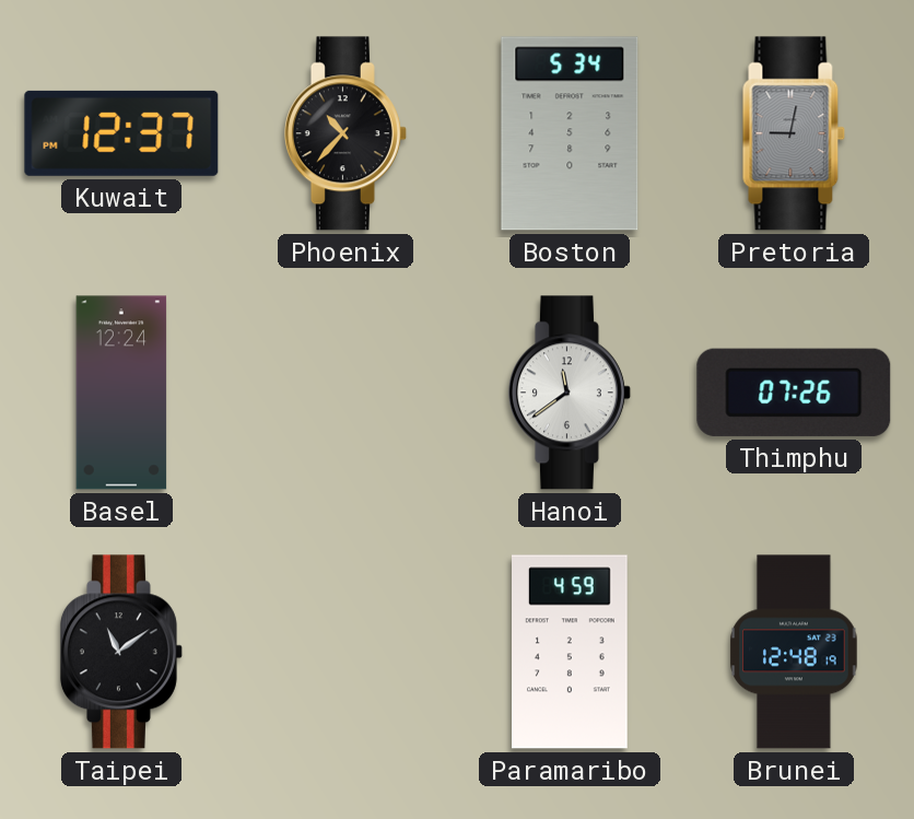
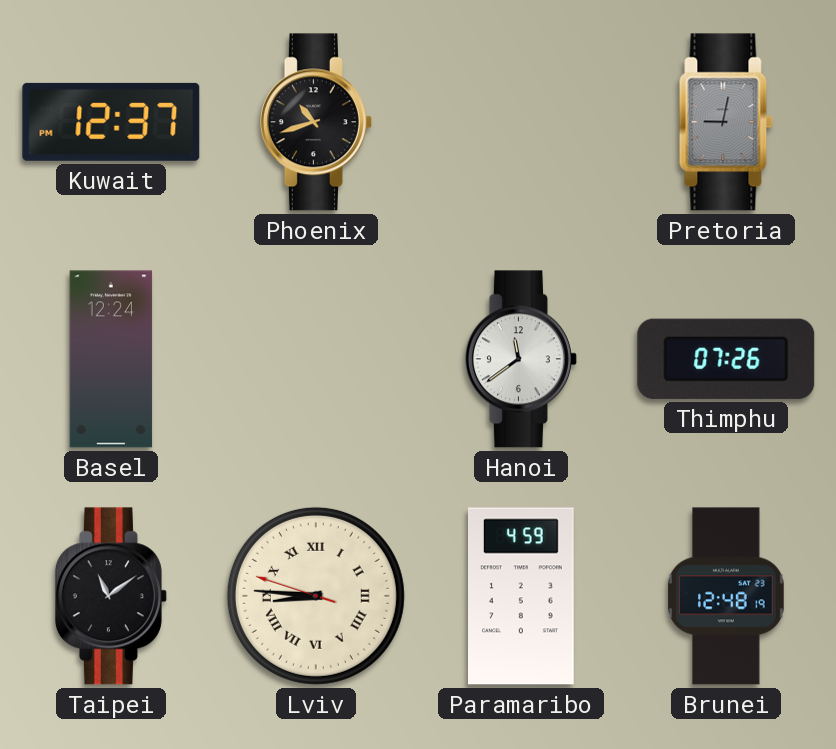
Phoenix: 10:37 -> 10:42 (316, 122)
Boston: 5:34 -> none (570, 133)
Lviv: none -> 8:45 (316, 596)
